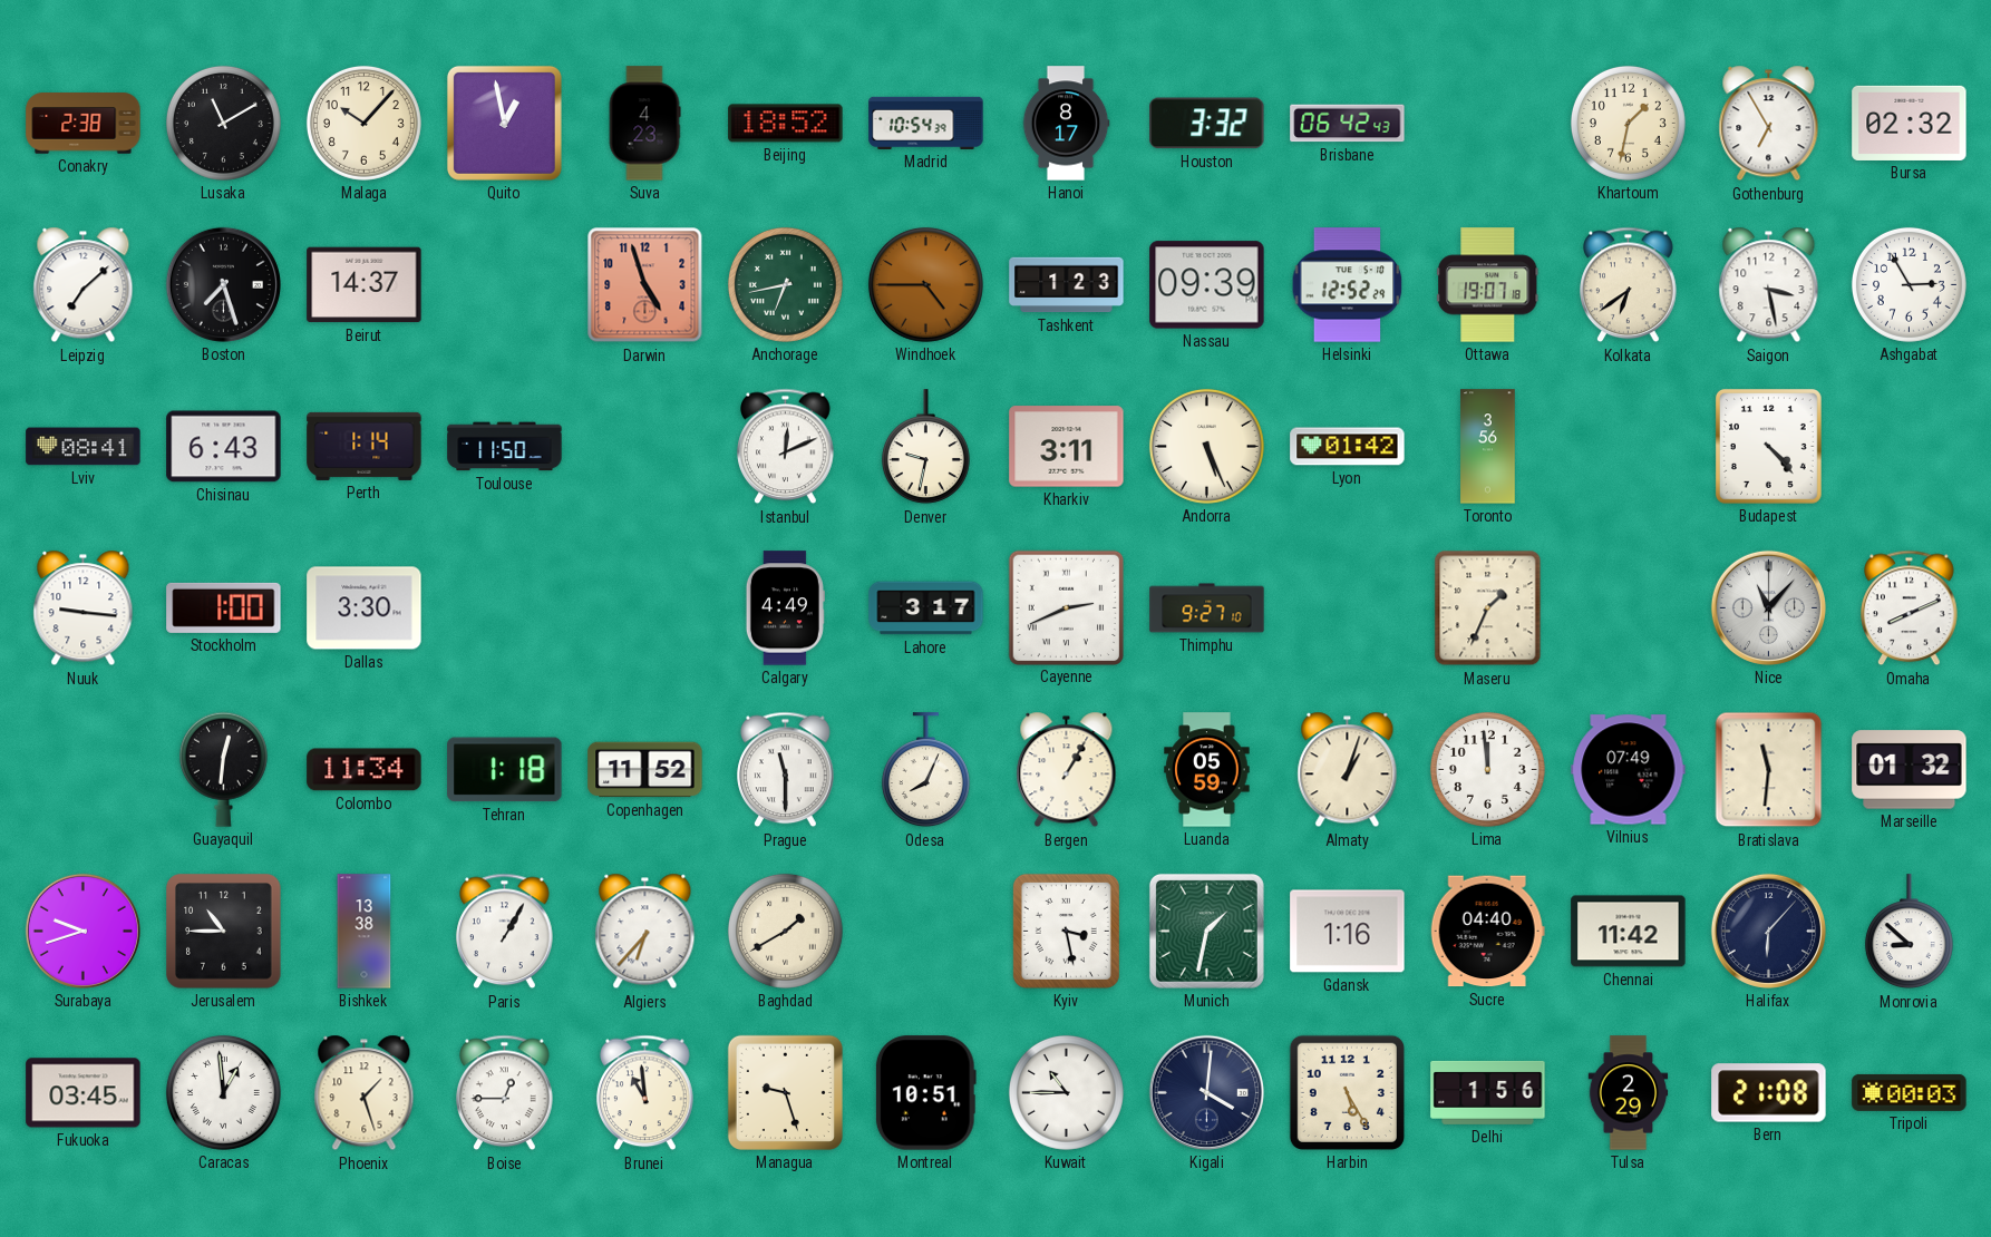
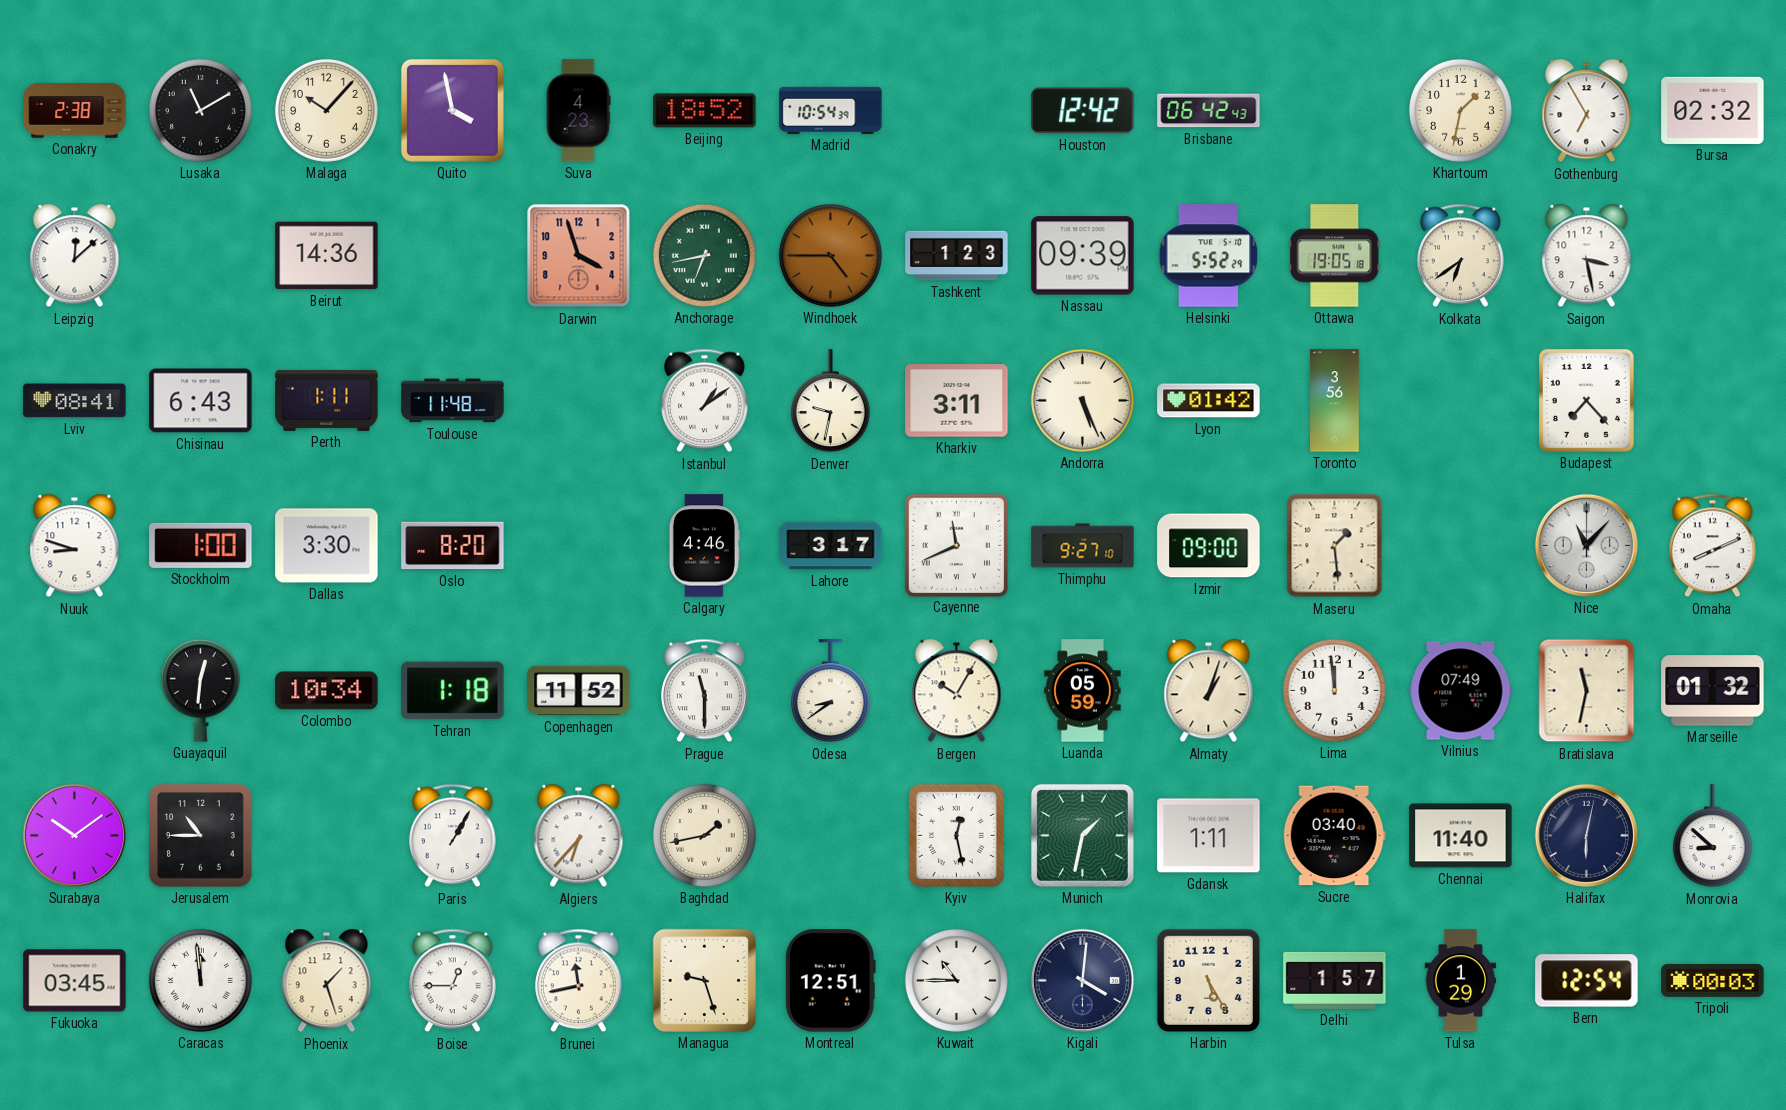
Quito: 12:58 -> 3:58 (452, 110)
Hanoi: 8:17 -> none (1066, 124)
Houston: 3:32 -> 12:42 (1083, 111)
Leipzig: 7:08 -> 12:08 (75, 256)
Boston: 7:27 -> none (223, 284)
Beirut: 14:37 -> 14:36 (327, 256)
Darwin: 4:57 -> 3:57 (579, 256)
Helsinki: 12:52 -> 5:52 (1209, 256)
Ottawa: 19:07 -> 19:05 (1335, 256)
Ashgabat: 2:55 -> none (1909, 284)
Perth: 1:14 -> 1:11 (327, 400)
Toulouse: 11:50 -> 11:48 (453, 401)
Istanbul: 12:11 -> 1:09 (705, 401)
Budapest: 4:23 -> 7:23 (1586, 400)
Nuuk: 9:16 -> 8:48 (75, 546)
Oslo: none -> 8:20 (453, 546)
Calgary: 4:49 -> 4:46 (704, 546)
Cayenne: 2:41 -> 11:41 (956, 545)
Izmir: none -> 09:00 (1209, 546)
Maseru: 1:34 -> 1:29 (1335, 546)
Colombo: 11:34 -> 10:34 (327, 691)
Odesa: 8:04 -> 8:39 (830, 691)
Bergen: 1:05 -> 10:05 (957, 691)
Bratislava: 11:31 -> 11:32 (1587, 691)
Surabaya: 9:42 -> 10:09 (74, 835)
Bishkek: 13:38 -> none (365, 932)
Baghdad: 1:40 -> 1:43 (704, 835)
Kyiv: 3:28 -> 12:28 (956, 835)
Gdansk: 1:16 -> 1:11 (1209, 836)
Sucre: 04:40 -> 03:40 (1334, 836)
Chennai: 11:42 -> 11:40 (1461, 836)
Halifax: 6:07 -> 6:02 (1586, 835)
Caracas: 12:59 -> 11:59 (200, 980)
Brunei: 10:59 -> 11:43 (579, 981)
Montreal: 10:51 -> 12:51 (830, 981)
Delhi: 1:56 -> 1:57 (1335, 980)
Tulsa: 2:29 -> 1:29 (1461, 981)
Bern: 21:08 -> 12:54 (1587, 981)
